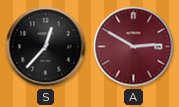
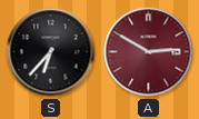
S: 12:37 -> 6:37 (51, 52)
